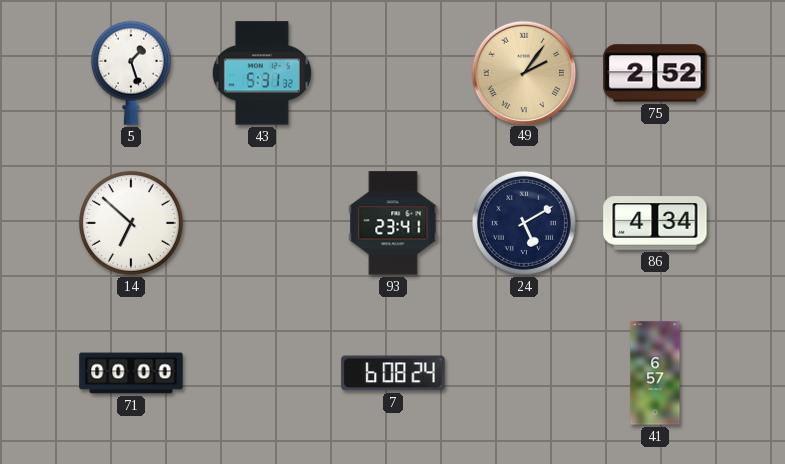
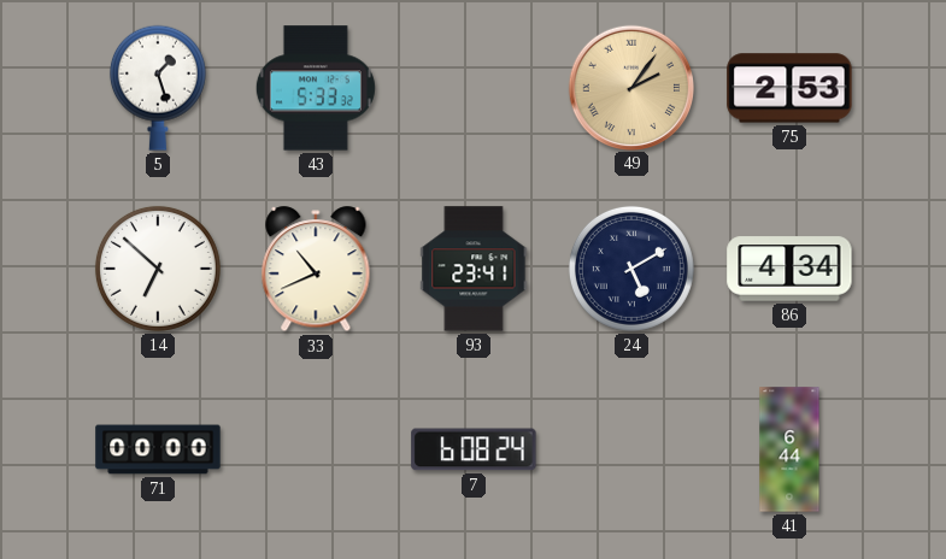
43: 5:31 -> 5:33 (316, 88)
75: 2:52 -> 2:53 (789, 88)
33: none -> 10:41 (316, 270)
41: 6:57 -> 6:44 (789, 449)
